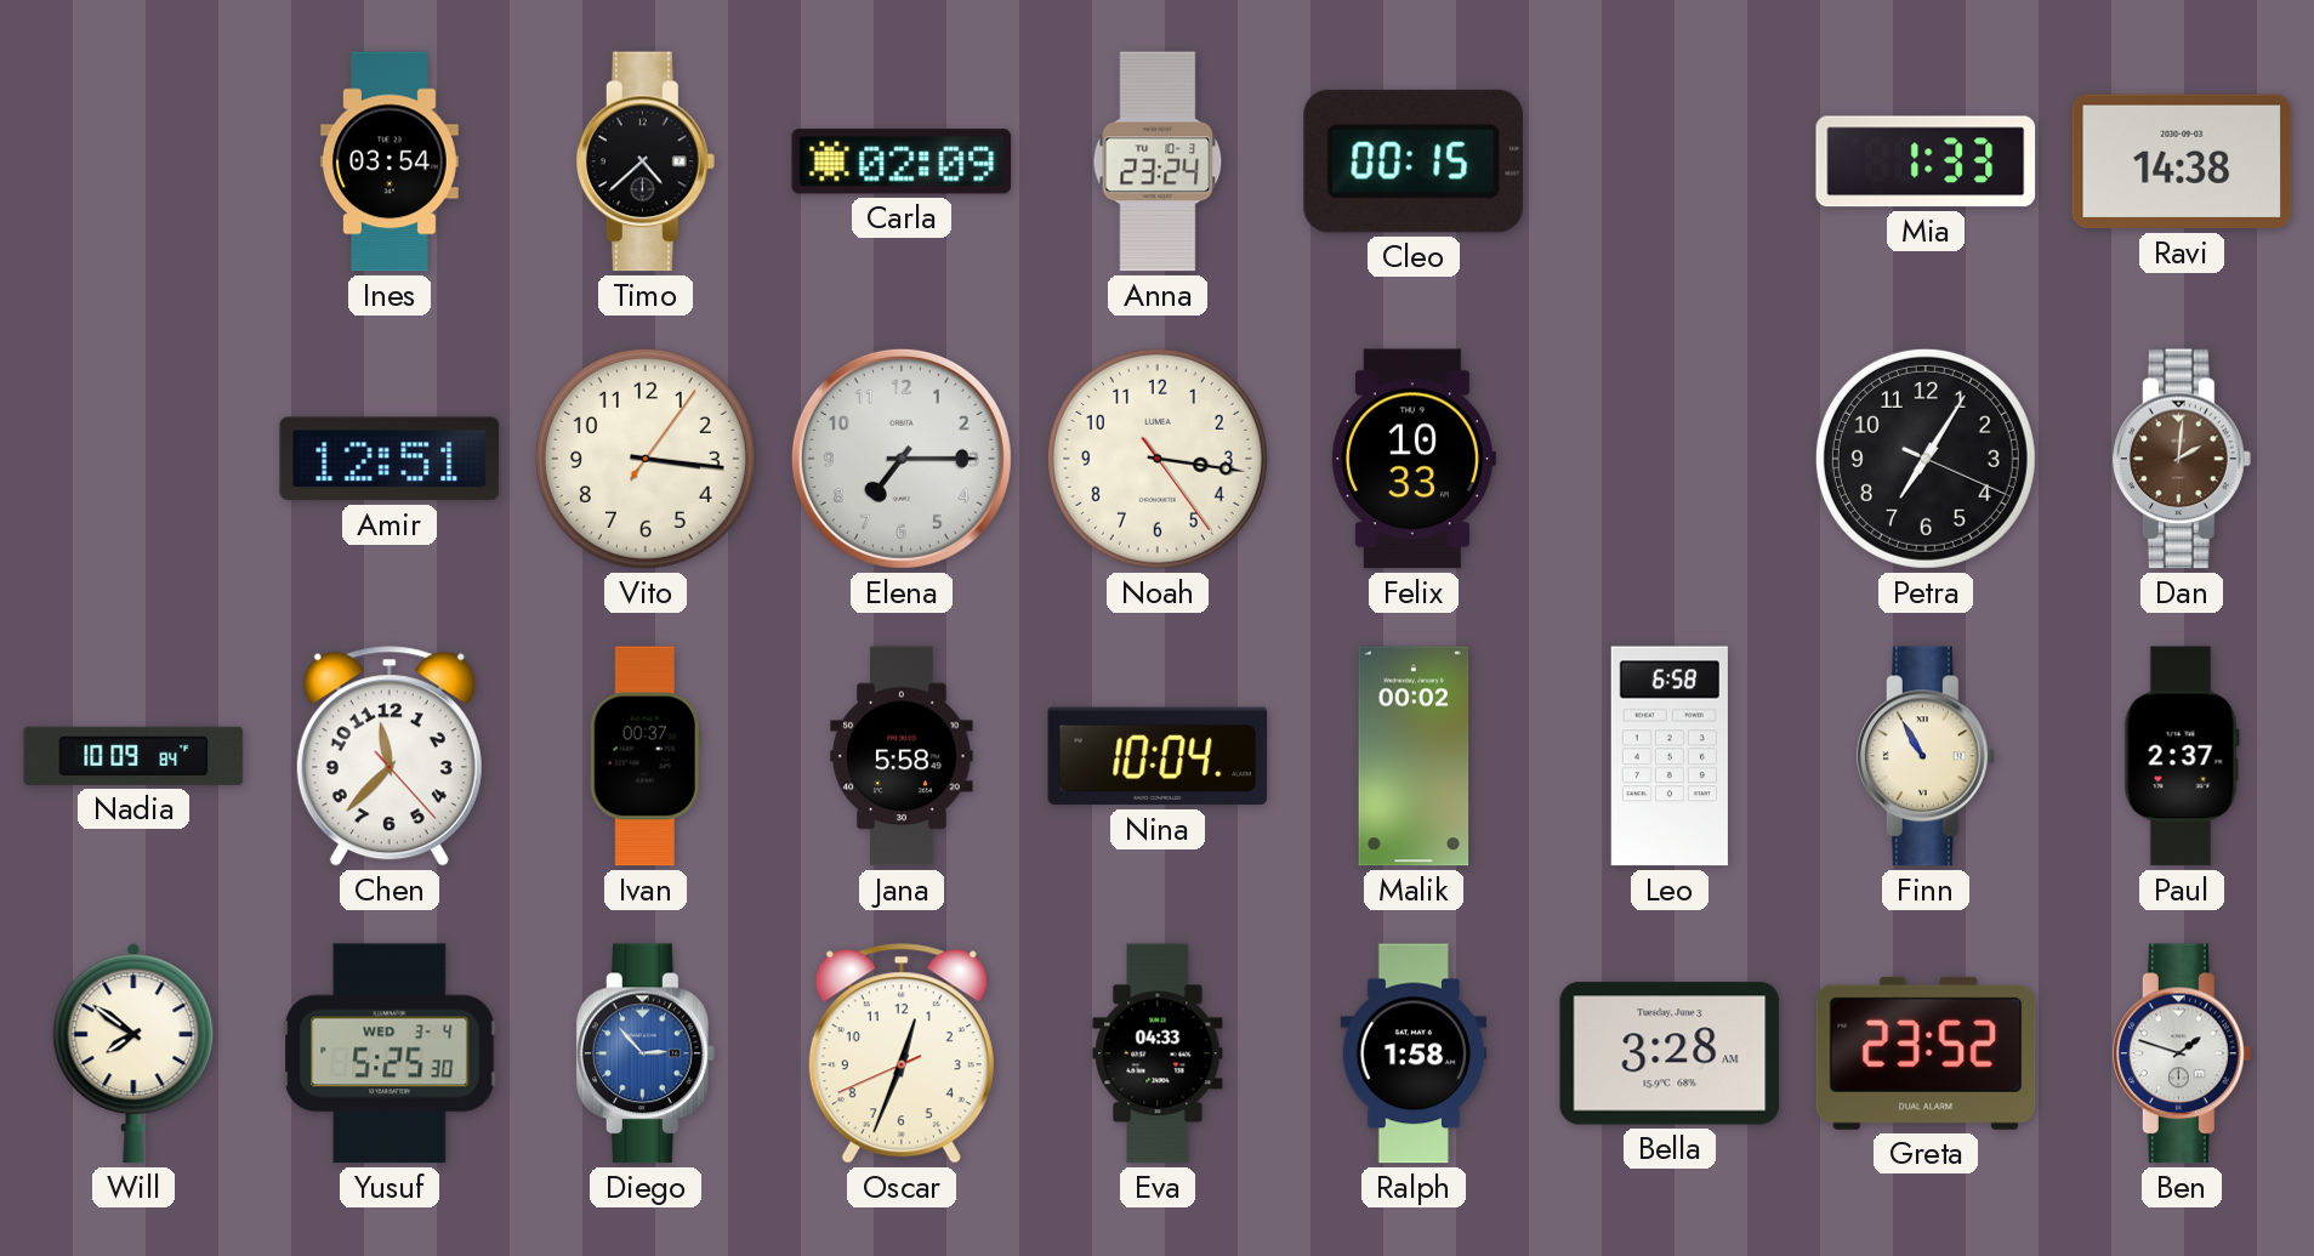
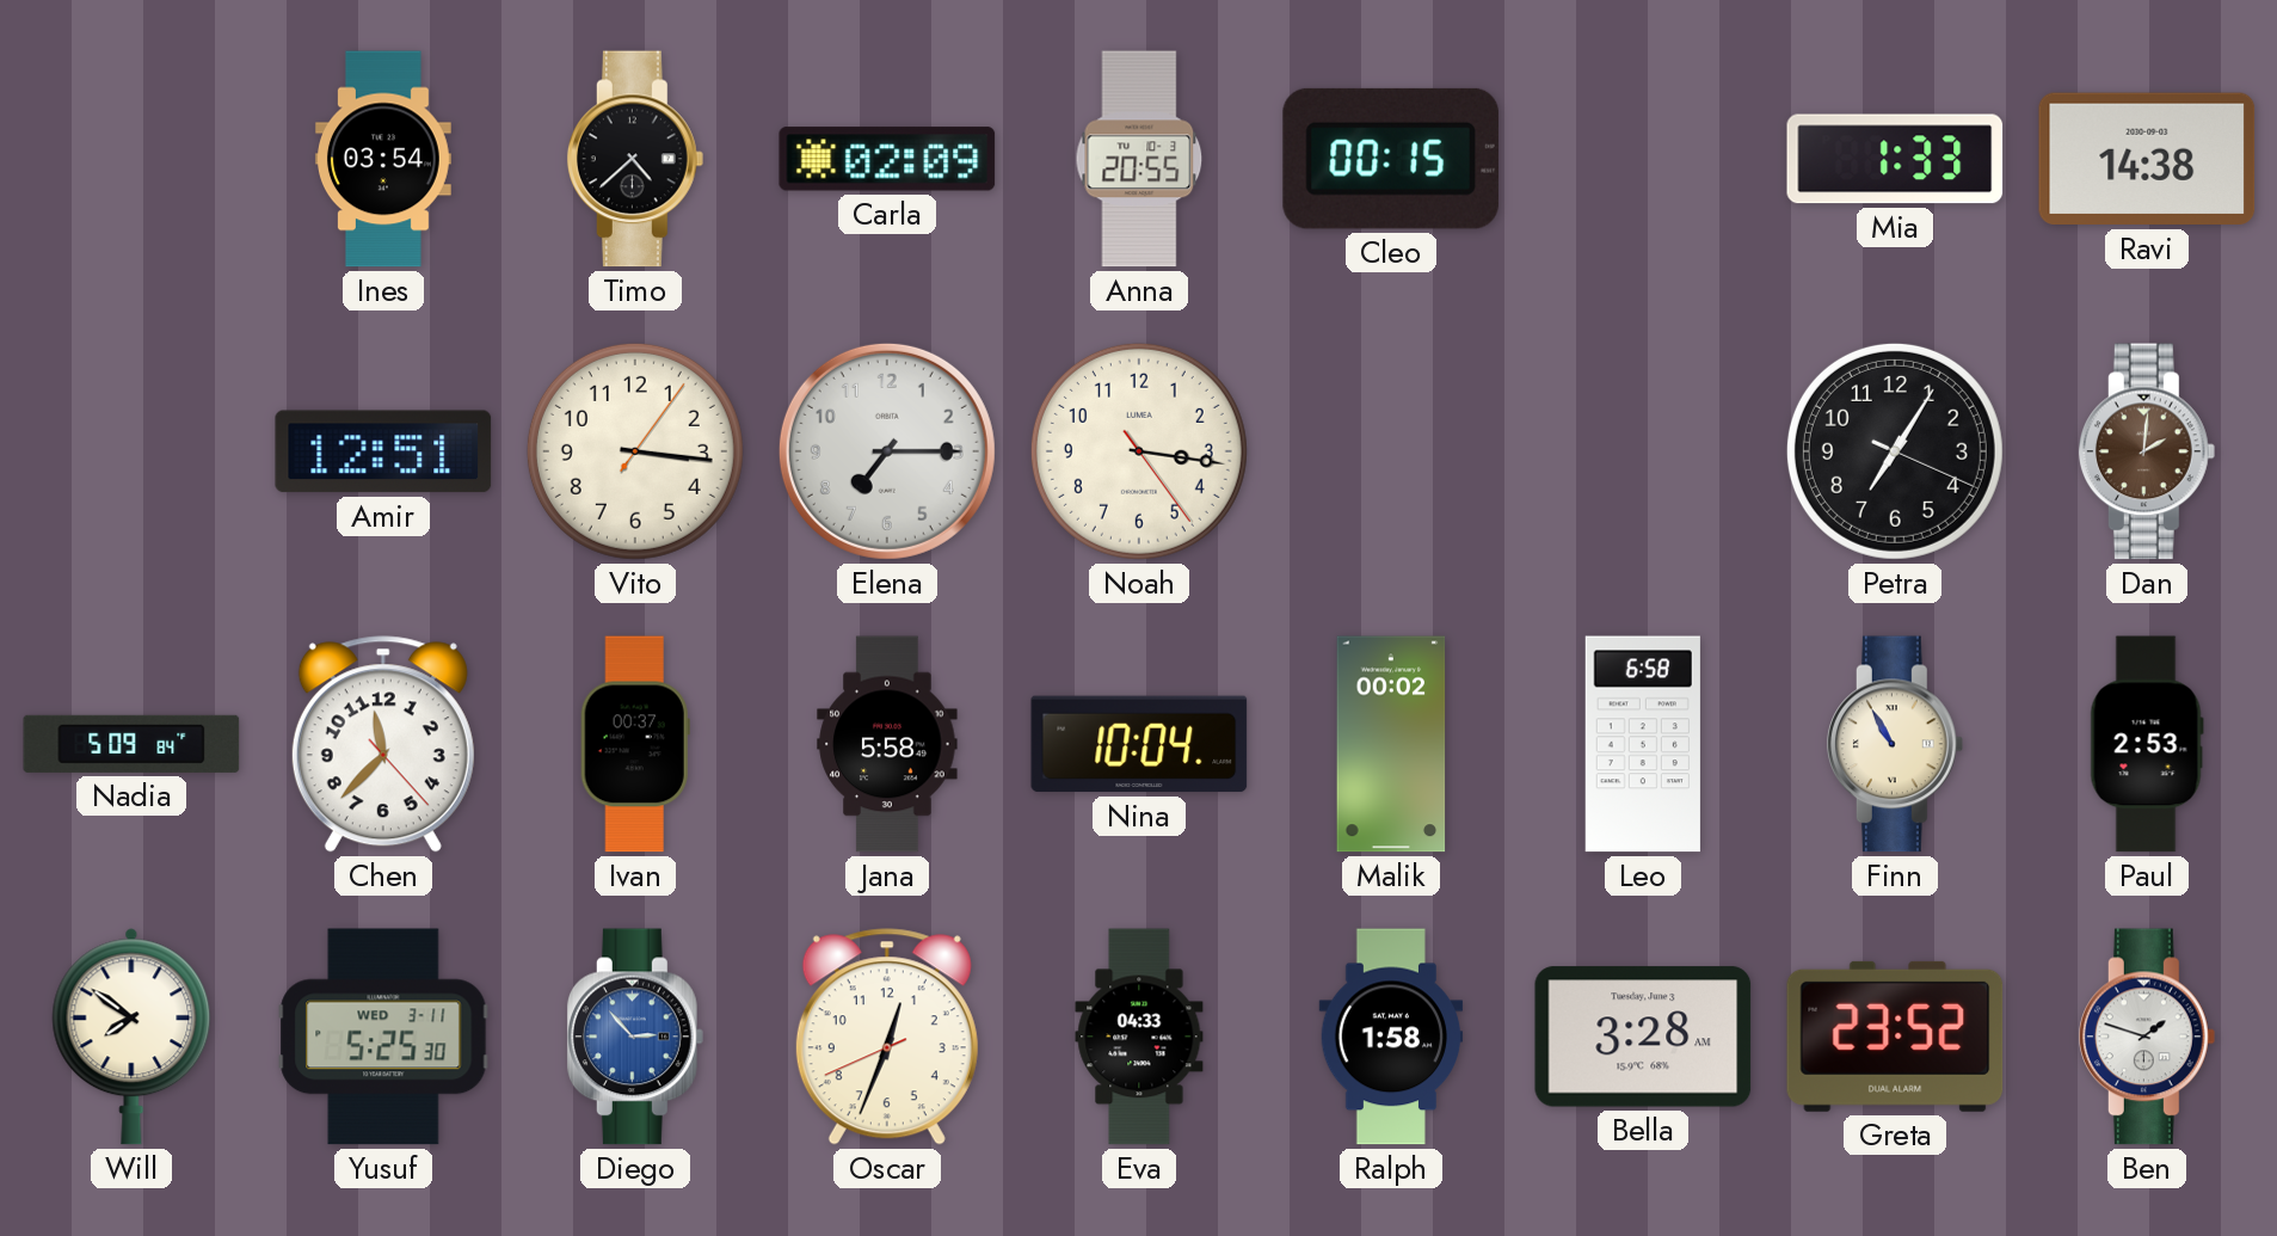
Anna: 23:24 -> 20:55 (1139, 159)
Felix: 10:33 -> none (1412, 459)
Nadia: 10:09 -> 5:09 (131, 744)
Paul: 2:37 -> 2:53 (2147, 744)
Yusuf date: WED 3-4 -> WED 3-11 (383, 1037)
